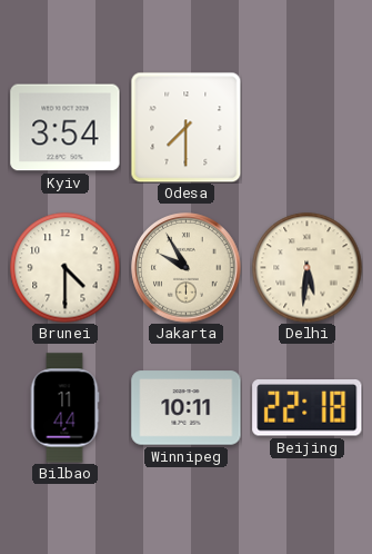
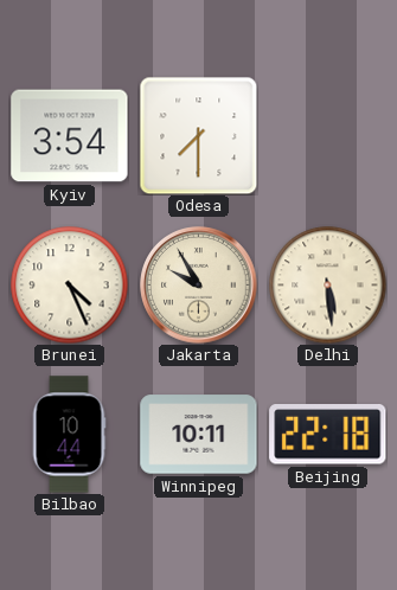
Brunei: 4:30 -> 4:26 (70, 286)
Delhi: 5:31 -> 5:29 (328, 286)
Bilbao: 11:44 -> 10:44 (69, 435)
